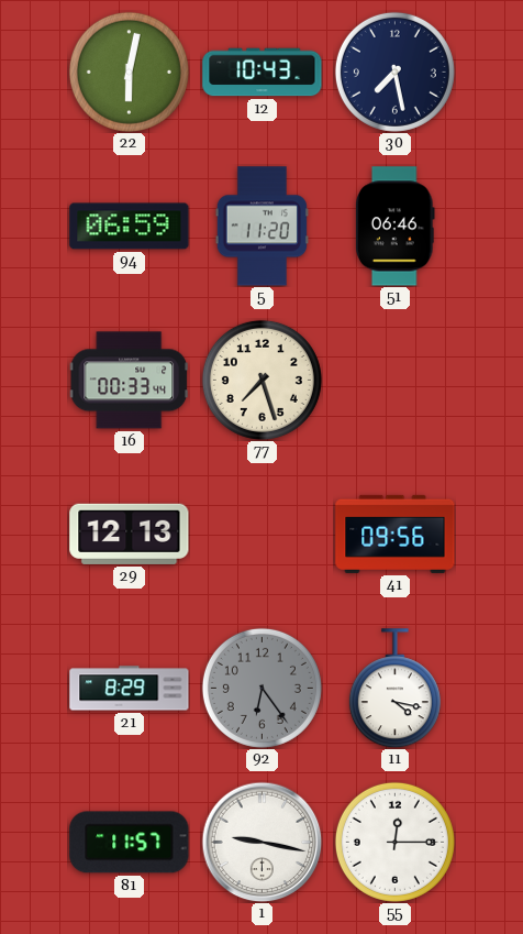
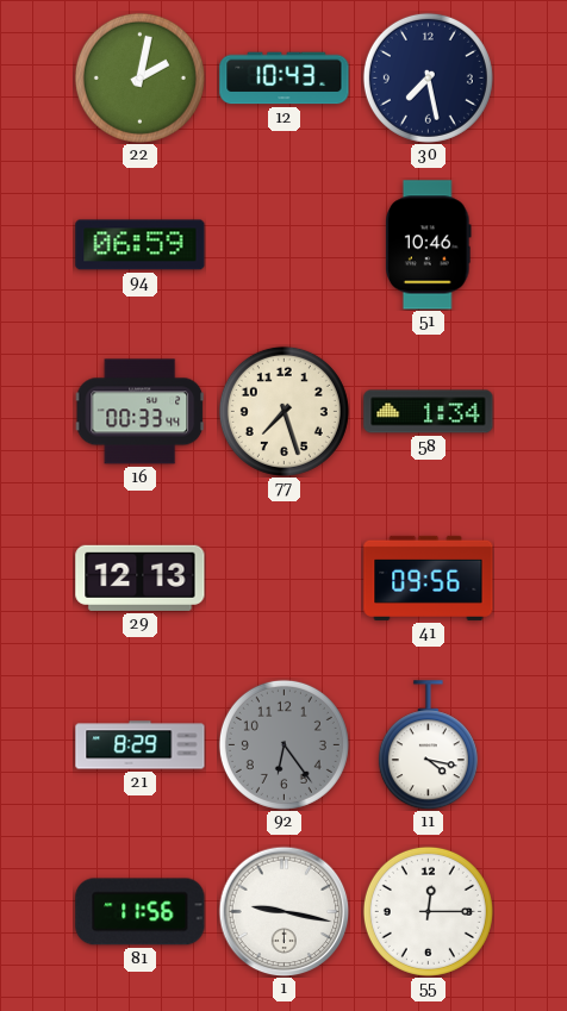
22: 6:02 -> 2:02 (139, 77)
5: 11:20 -> none (261, 227)
51: 06:46 -> 10:46 (429, 245)
58: none -> 1:34 (429, 412)
81: 11:57 -> 11:56 (141, 912)
